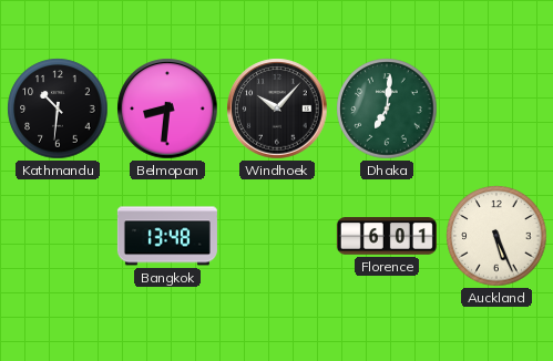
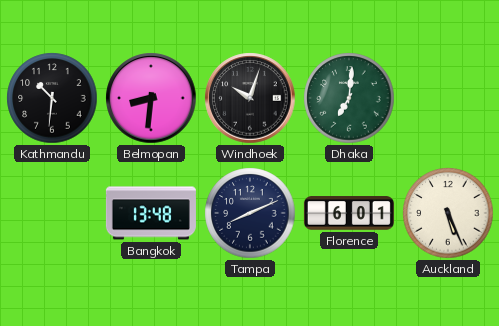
Windhoek: 10:07 -> 10:03 (250, 98)
Tampa: none -> 8:11 (250, 213)
